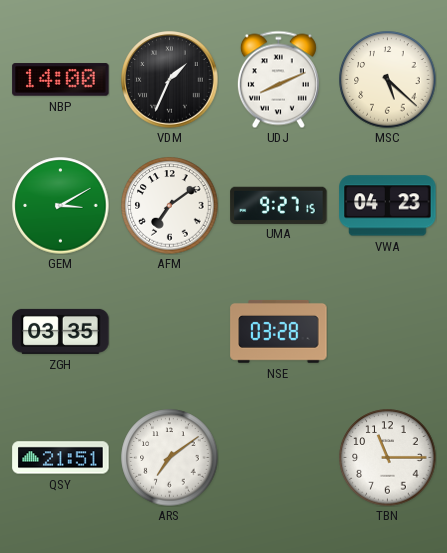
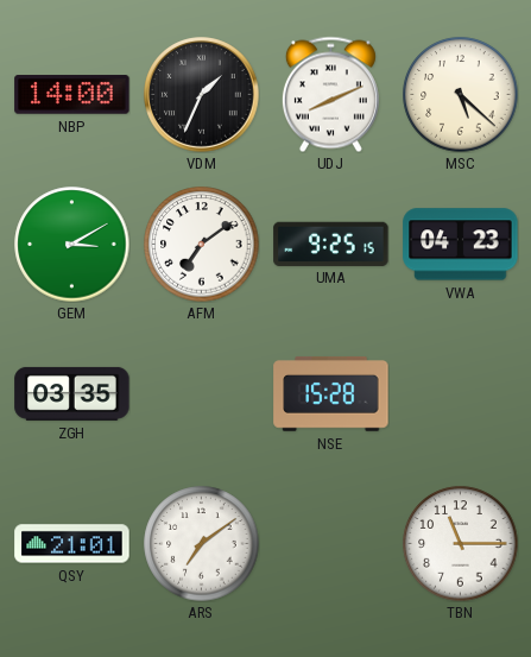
UMA: 9:27 -> 9:25 (331, 244)
NSE: 03:28 -> 15:28 (331, 393)
QSY: 21:51 -> 21:01 (72, 544)
